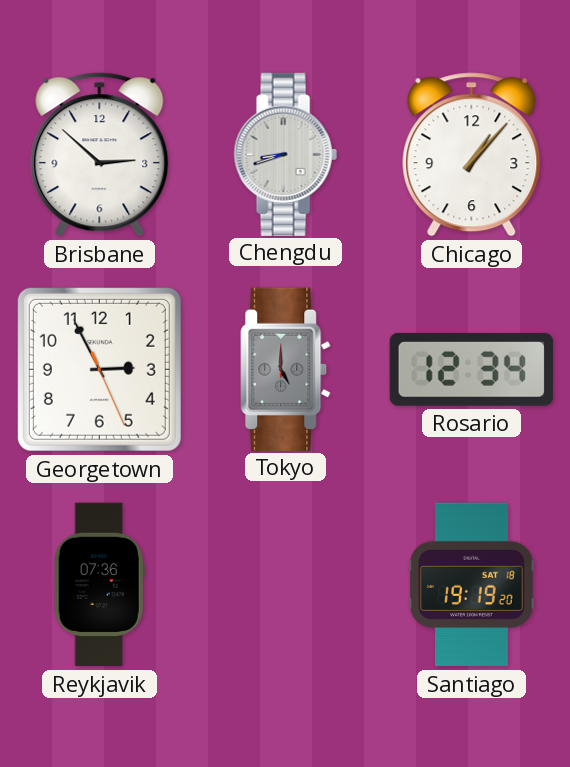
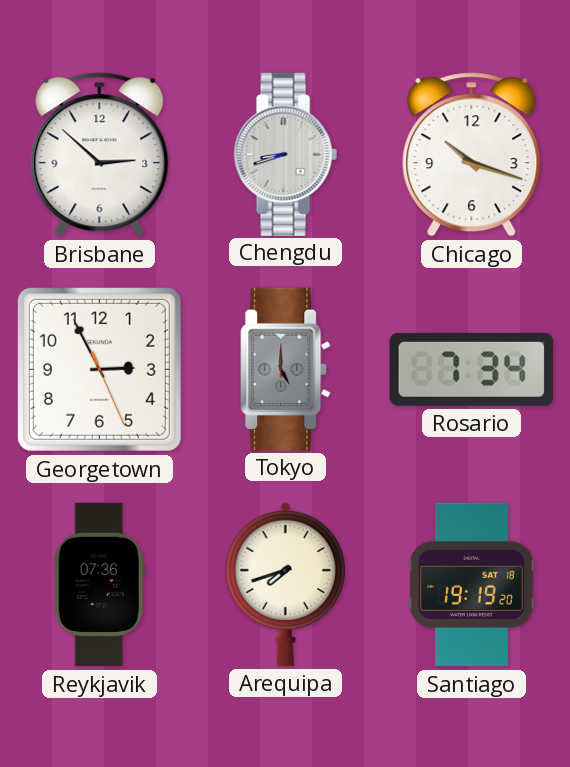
Chicago: 1:07 -> 10:18 (472, 155)
Rosario: 12:34 -> 7:34 (471, 369)
Arequipa: none -> 7:42 (285, 584)
